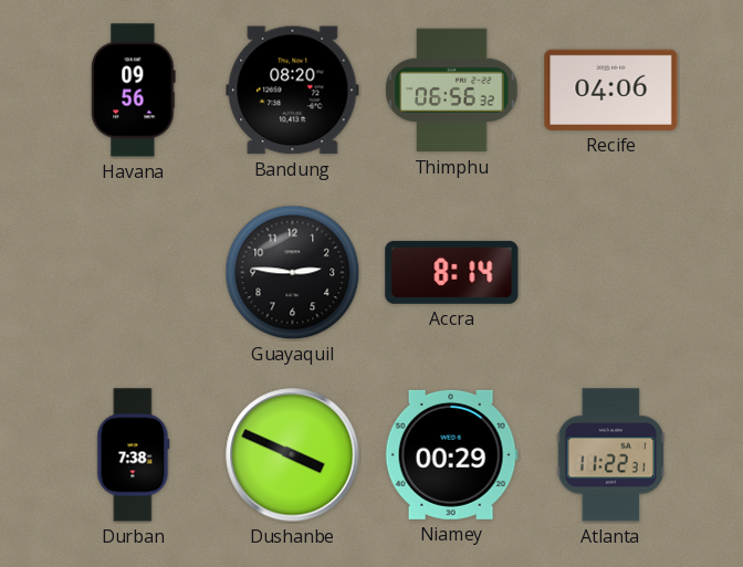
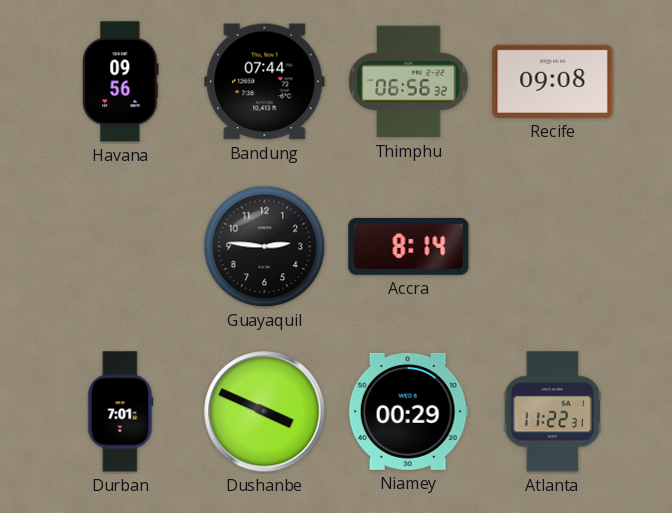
Bandung: 08:20 -> 07:44 (265, 82)
Recife: 04:06 -> 09:08 (553, 81)
Durban: 7:38 -> 7:01 (121, 412)
